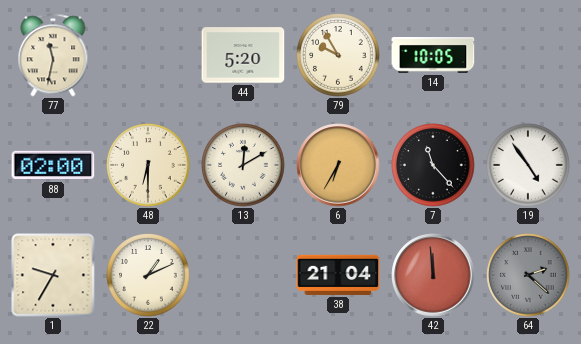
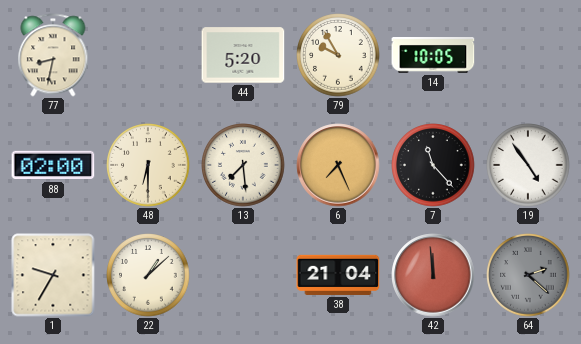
77: 11:32 -> 8:32 (53, 55)
13: 12:10 -> 7:29 (243, 165)
6: 6:35 -> 7:26 (338, 165)
22: 1:11 -> 1:08 (148, 275)
